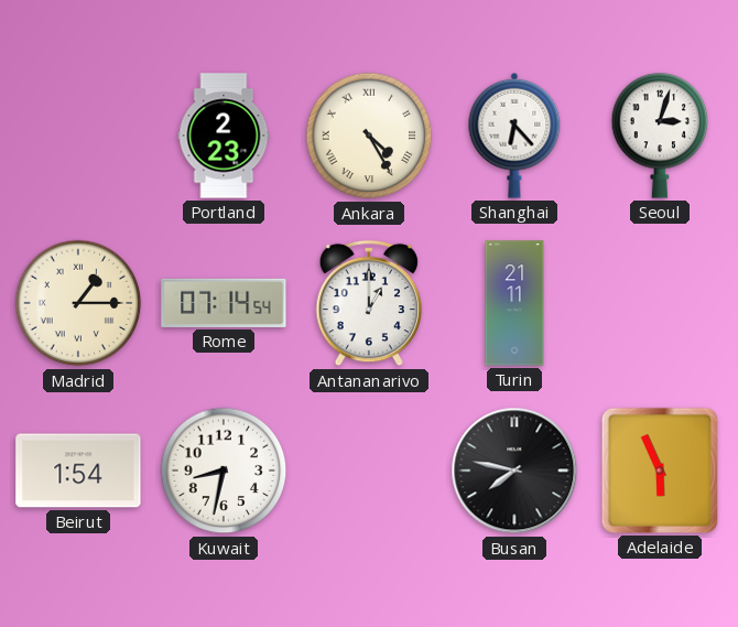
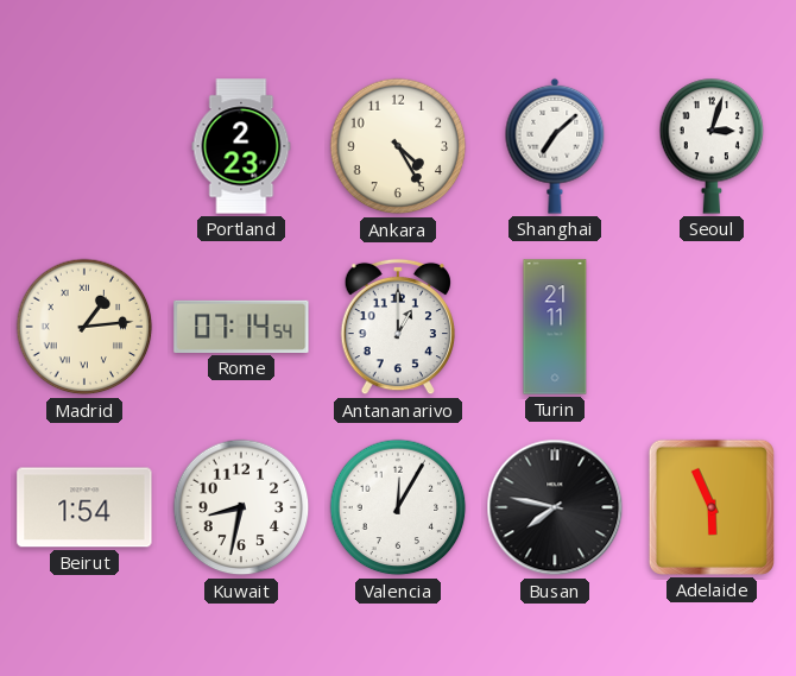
Ankara numerals: Roman -> Arabic (398, 146)
Shanghai: 6:23 -> 7:08 (555, 146)
Madrid: 1:15 -> 1:14 (84, 327)
Valencia: none -> 12:05 (398, 507)
